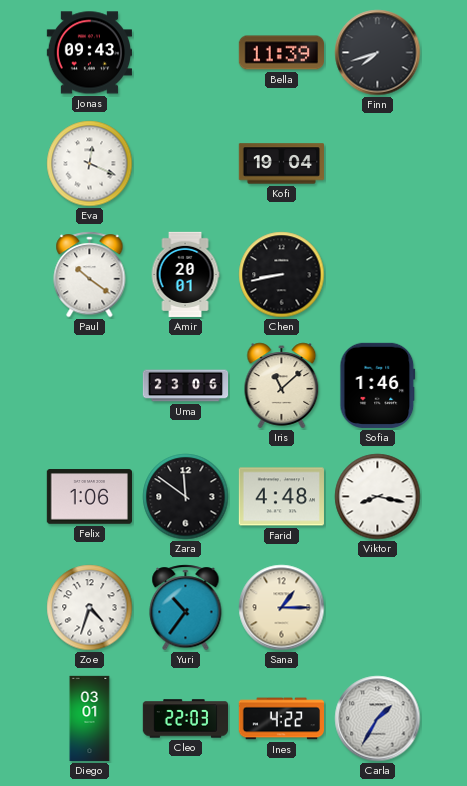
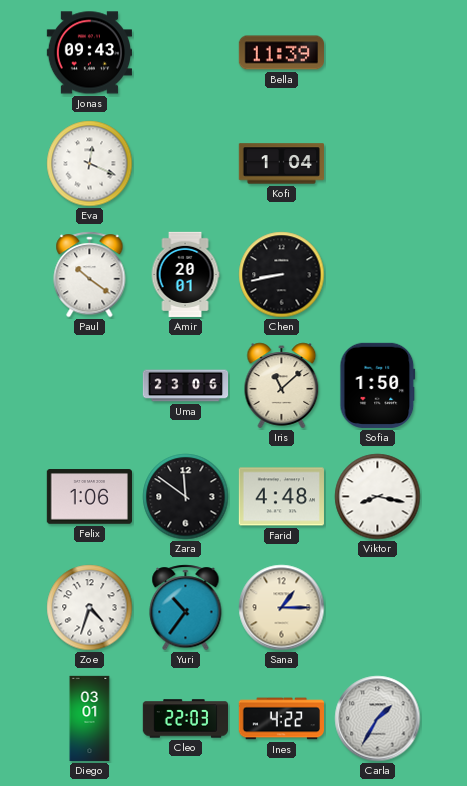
Finn: 7:42 -> none (378, 53)
Kofi: 19:04 -> 1:04 (281, 164)
Sofia: 1:46 -> 1:50 (378, 385)
